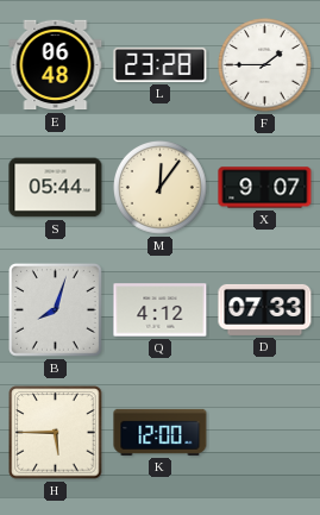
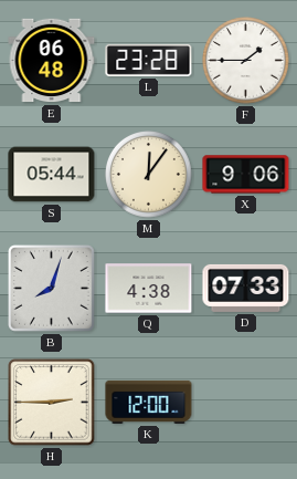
X: 9:07 -> 9:06 (246, 175)
Q: 4:12 -> 4:38 (149, 289)
H: 5:45 -> 2:45 (52, 403)
